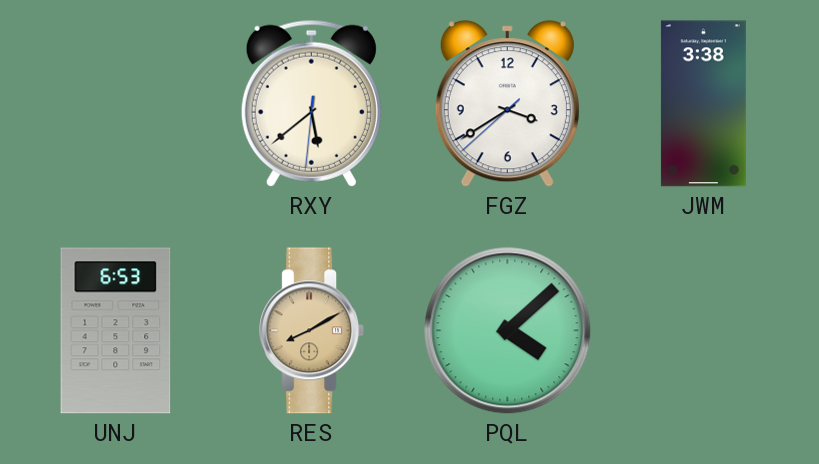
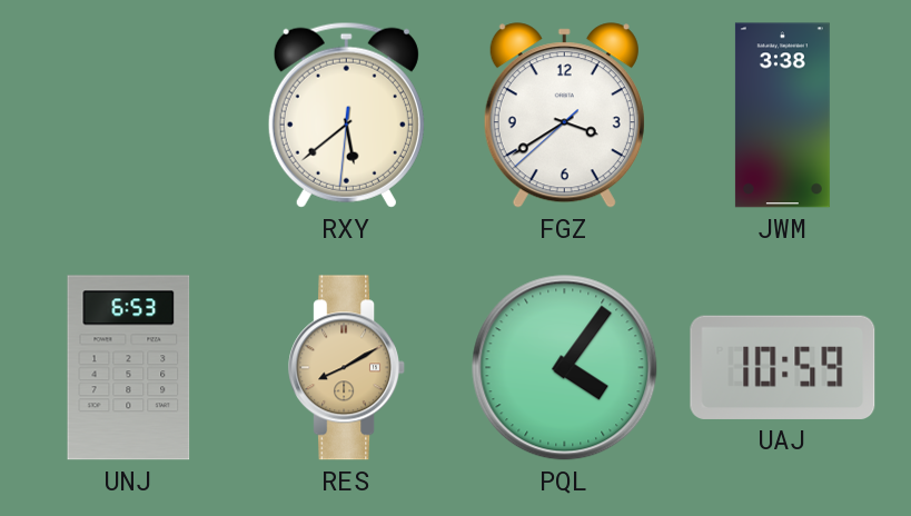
PQL: 4:08 -> 4:06 (565, 368)
UAJ: none -> 10:59 (783, 367)
